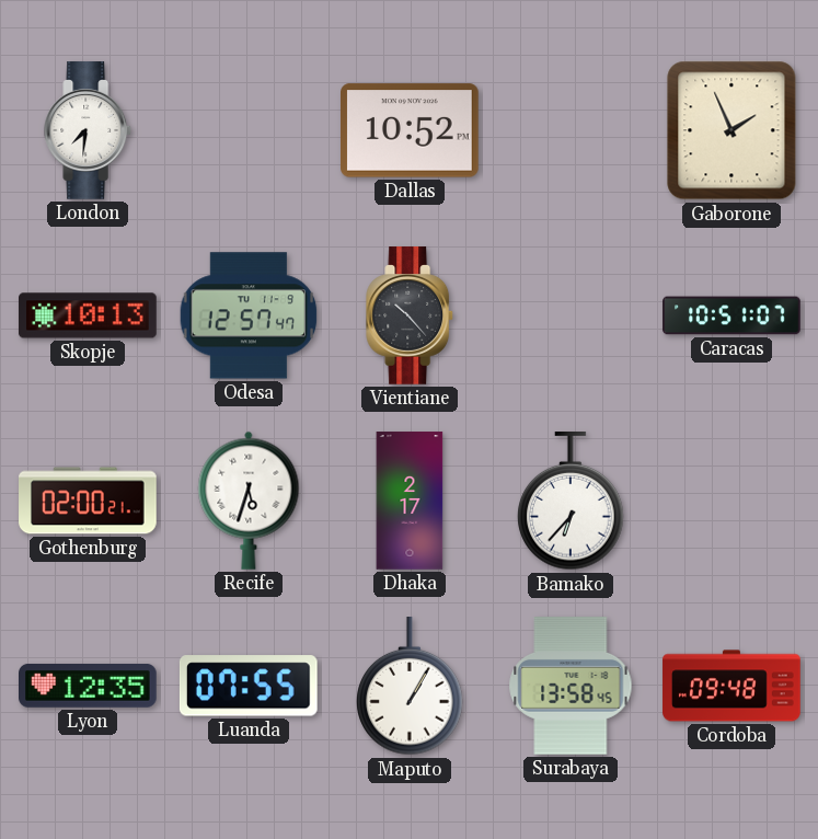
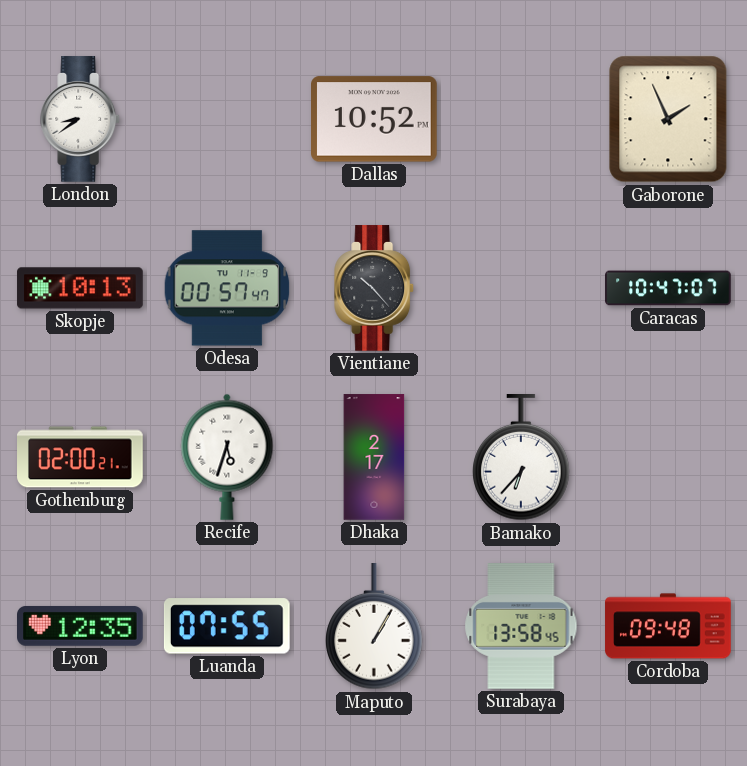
London: 7:31 -> 8:39 (81, 119)
Odesa: 12:57 -> 00:57 (227, 288)
Caracas: 10:51 -> 10:47 (668, 288)
